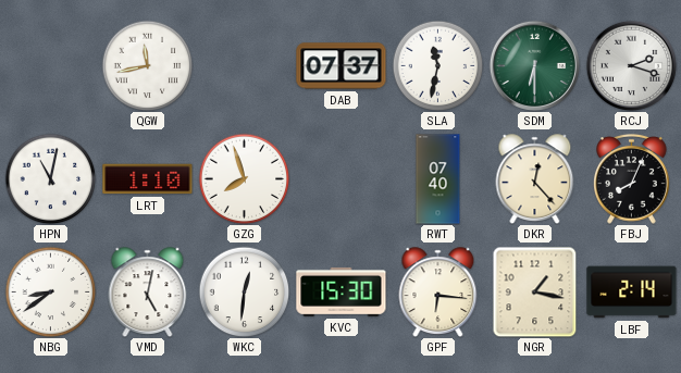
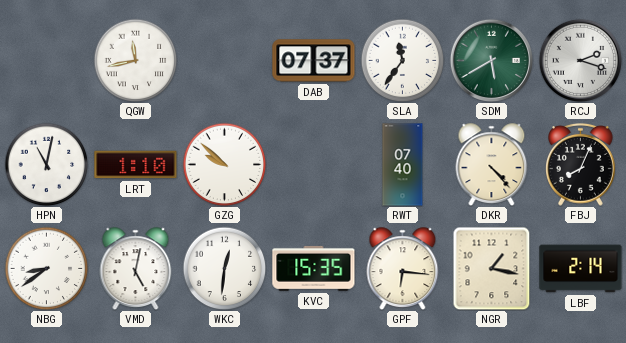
SLA: 11:32 -> 11:36 (402, 60)
SDM: 6:30 -> 5:40 (491, 60)
GZG: 7:57 -> 9:52 (224, 164)
DKR: 12:23 -> 4:23 (492, 164)
KVC: 15:30 -> 15:35 (314, 268)
